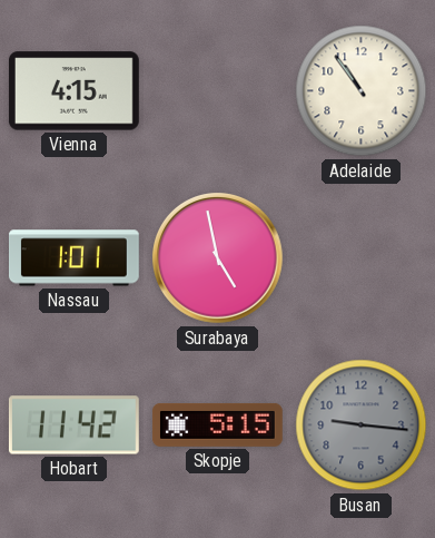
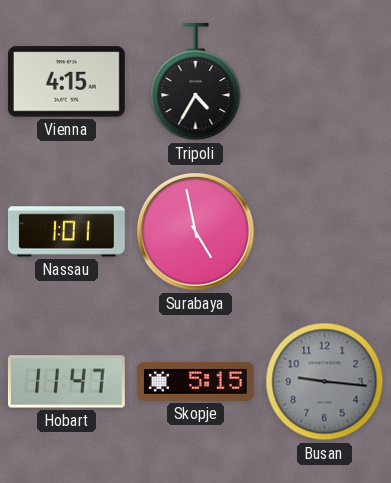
Tripoli: none -> 4:35 (196, 82)
Adelaide: 10:54 -> none (362, 91)
Hobart: 11:42 -> 11:47 (66, 382)
